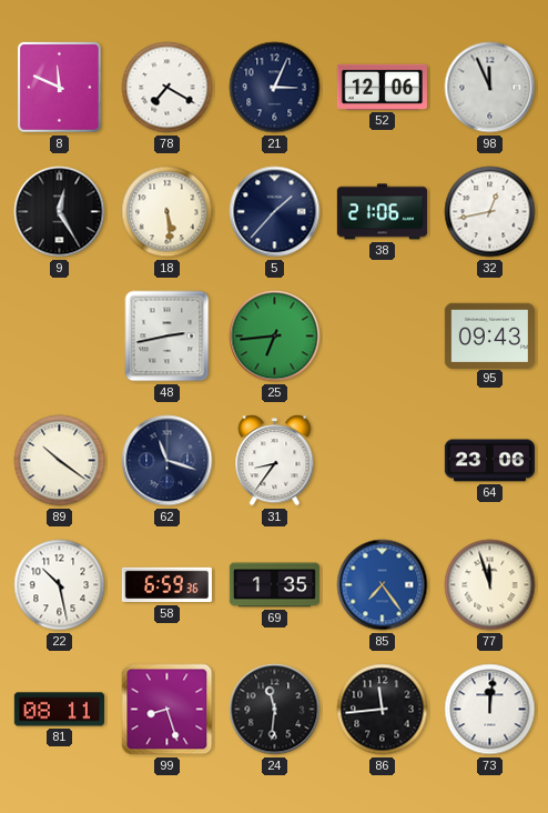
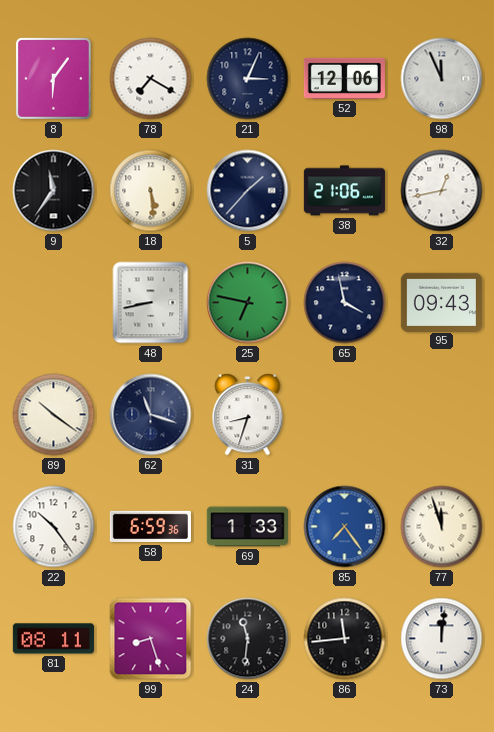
8: 11:49 -> 6:06 (53, 79)
9: 12:25 -> 11:36 (54, 191)
48: 2:43 -> 8:43 (151, 303)
25: 6:44 -> 6:47 (248, 303)
65: none -> 3:58 (345, 303)
31: 8:36 -> 8:33 (248, 415)
64: 23:06 -> none (489, 461)
22: 10:28 -> 10:24 (54, 527)
69: 1:35 -> 1:33 (247, 527)
